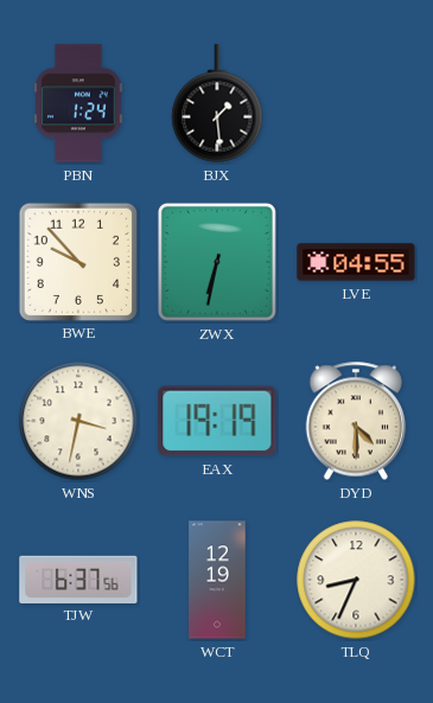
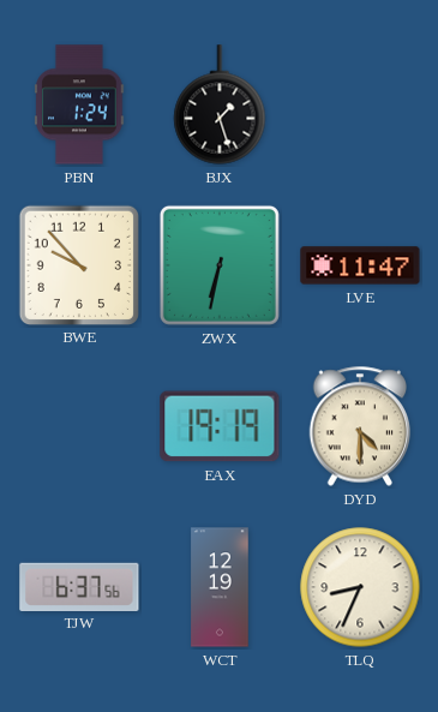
BJX: 1:29 -> 1:27 (220, 104)
LVE: 04:55 -> 11:47 (360, 265)
WNS: 3:32 -> none (78, 421)
